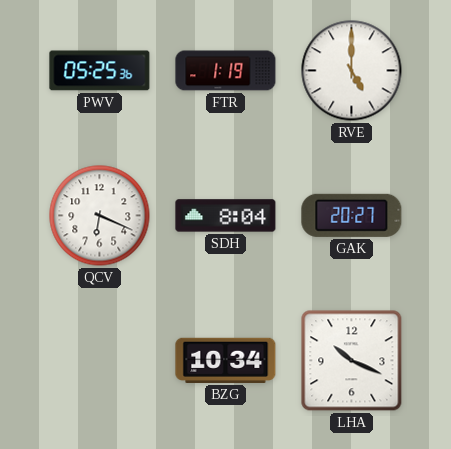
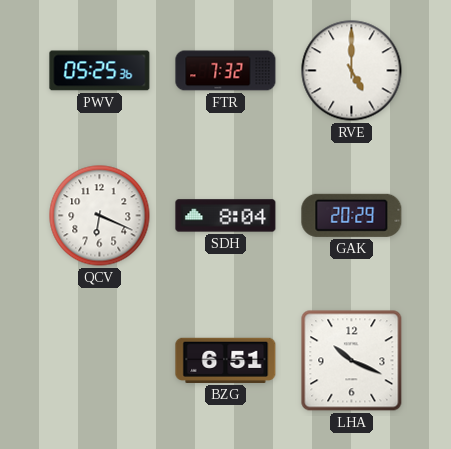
FTR: 1:19 -> 7:32 (226, 71)
GAK: 20:27 -> 20:29 (352, 215)
BZG: 10:34 -> 6:51 (226, 360)
